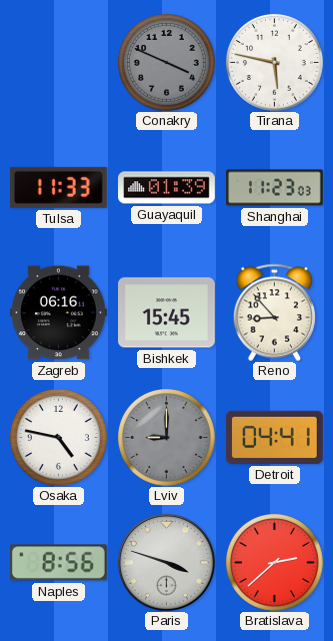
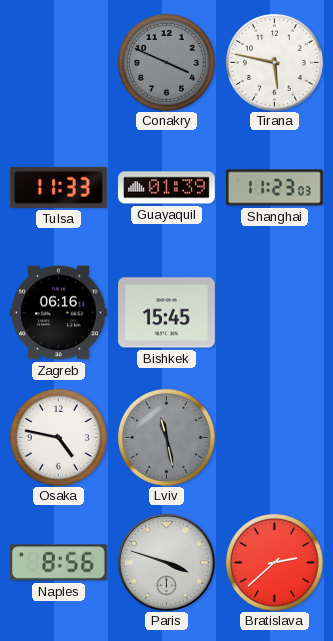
Reno: 8:53 -> none (274, 312)
Lviv: 9:00 -> 11:28 (166, 437)
Detroit: 04:41 -> none (274, 437)
